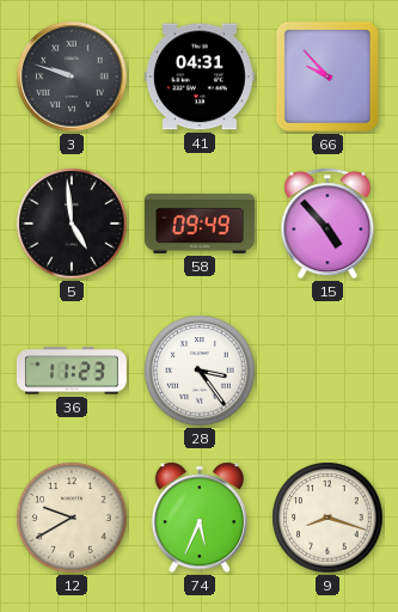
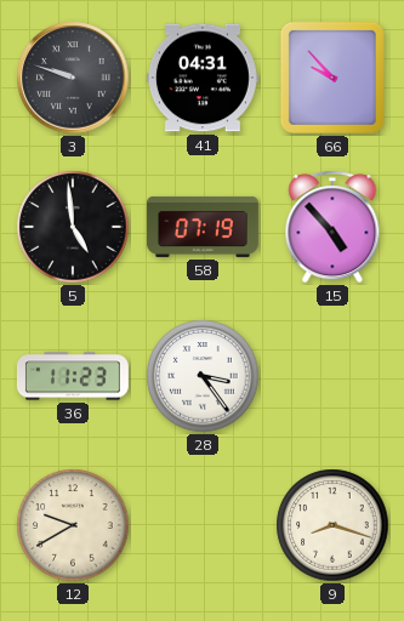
58: 09:49 -> 07:19 (203, 227)
74: 5:34 -> none (198, 518)
